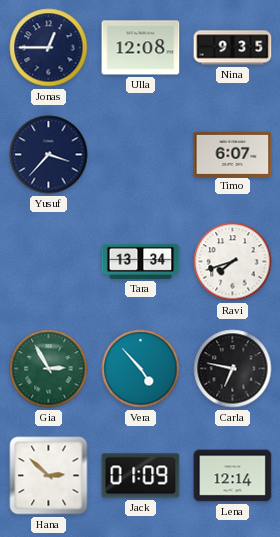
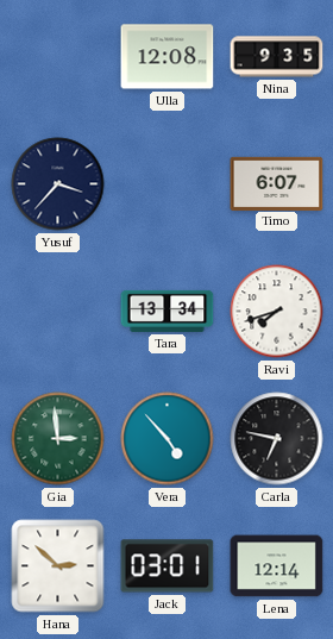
Jonas: 12:45 -> none (49, 48)
Gia: 2:55 -> 2:59 (58, 439)
Jack: 01:09 -> 03:01 (168, 566)
